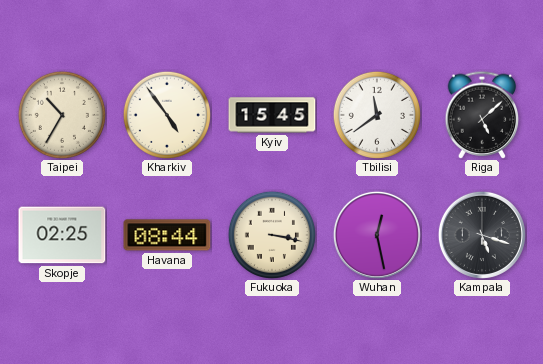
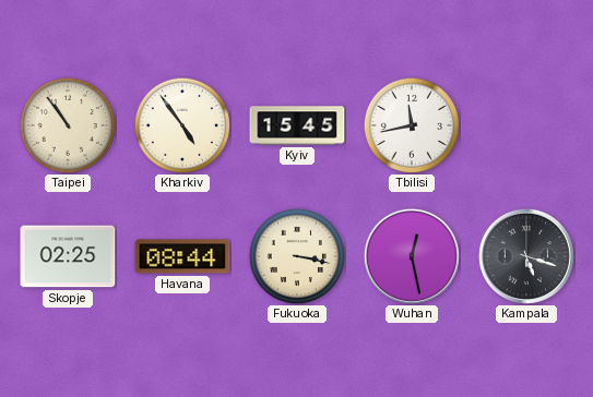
Taipei: 10:35 -> 10:54 (68, 125)
Tbilisi: 11:39 -> 11:43 (412, 125)
Riga: 5:08 -> none (482, 115)
